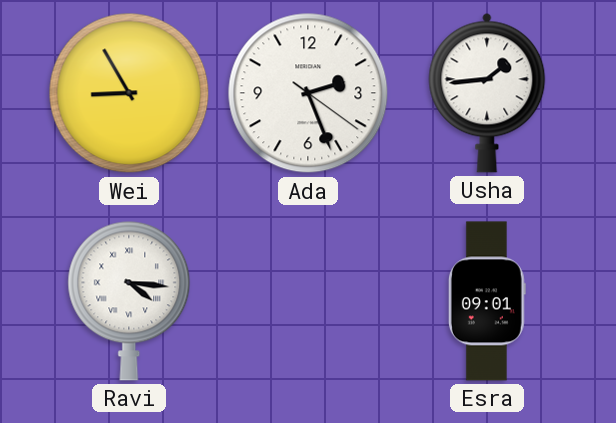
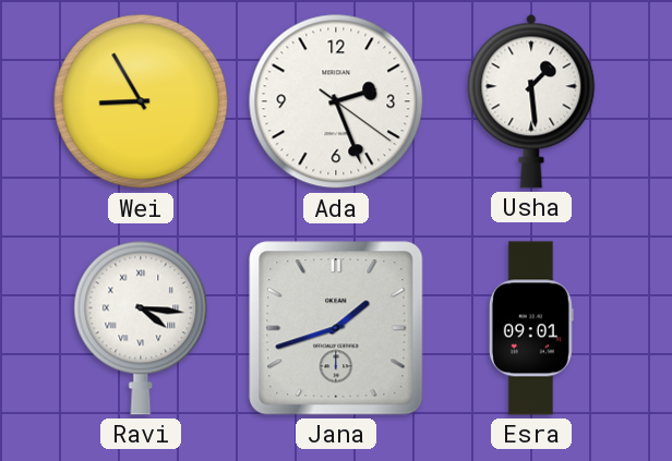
Usha: 1:44 -> 1:29 (531, 101)
Jana: none -> 1:42 (336, 328)
